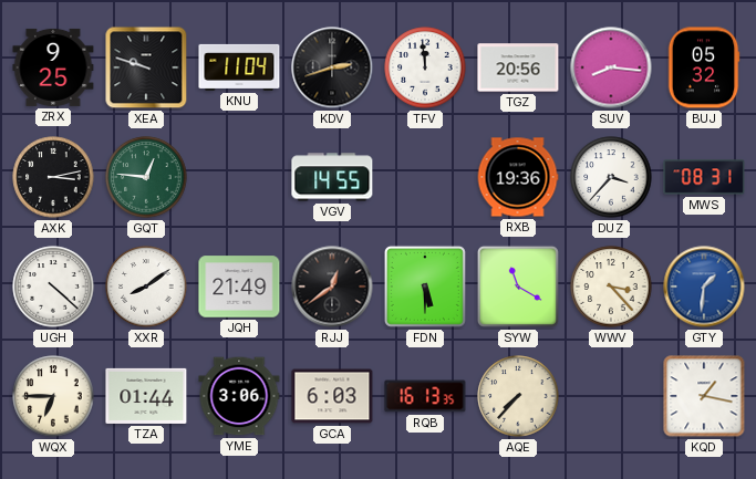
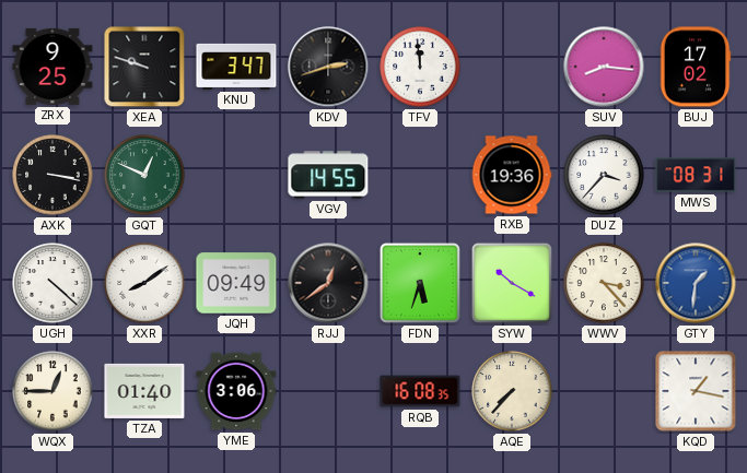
KNU: 11:04 -> 3:47 (236, 67)
TGZ: 20:56 -> none (518, 67)
BUJ: 05:32 -> 17:02 (696, 67)
AXK: 3:13 -> 3:17 (52, 175)
GQT: 12:46 -> 12:49 (144, 175)
JQH: 21:49 -> 09:49 (236, 283)
FDN: 5:30 -> 5:33 (420, 283)
SYW: 11:20 -> 10:20 (512, 283)
WQX: 6:45 -> 12:45 (52, 391)
TZA: 01:44 -> 01:40 (144, 391)
GCA: 6:03 -> none (332, 396)
RQB: 16:13 -> 16:08 (420, 391)
